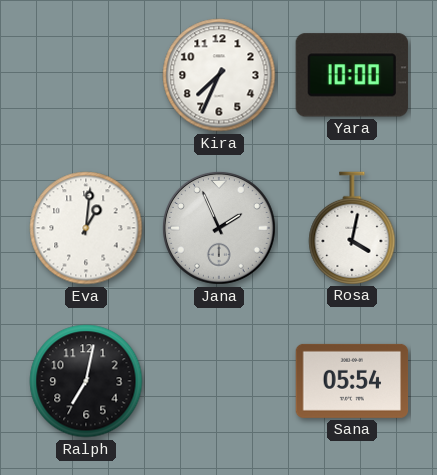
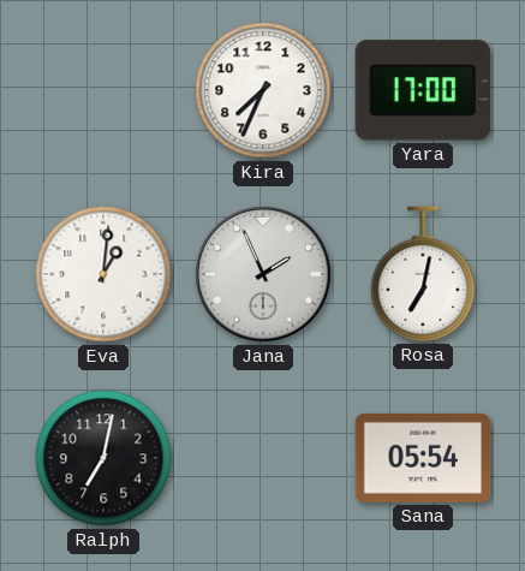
Yara: 10:00 -> 17:00 (423, 90)
Rosa: 4:02 -> 7:02 (423, 274)
